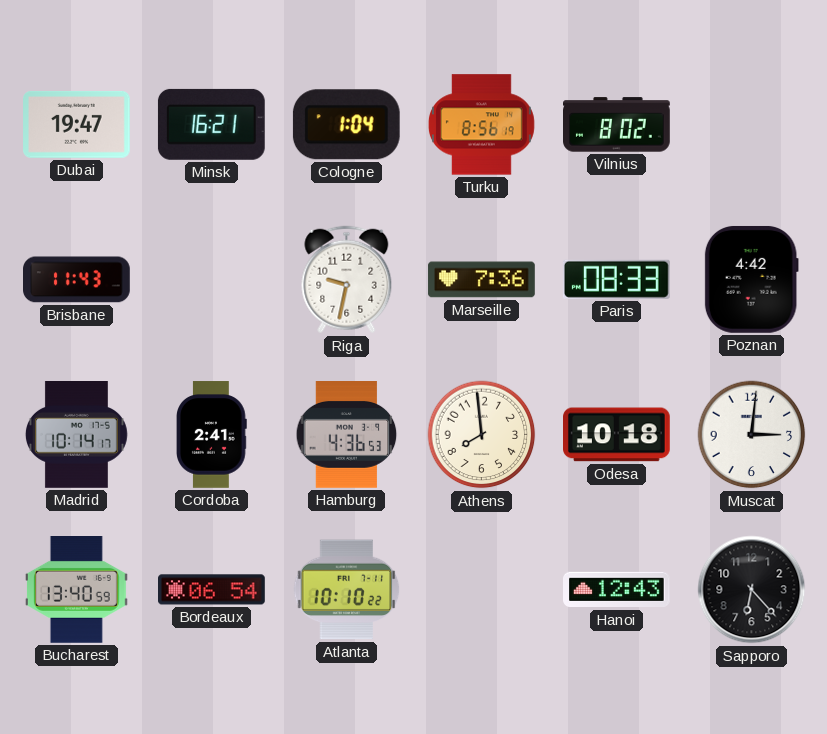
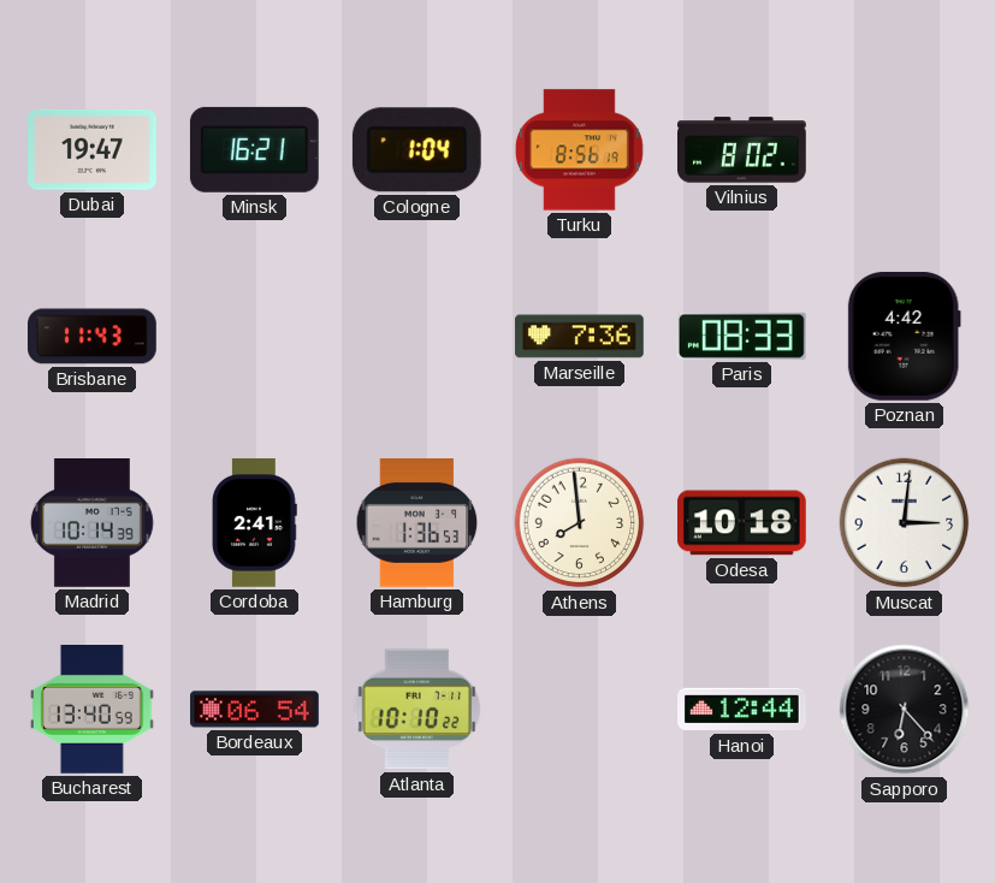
Riga: 9:32 -> none (347, 280)
Madrid: 10:14:17 -> 10:14:39 (91, 523)
Hamburg: 4:36 -> 1:36 (417, 523)
Hanoi: 12:43 -> 12:44 (742, 710)
